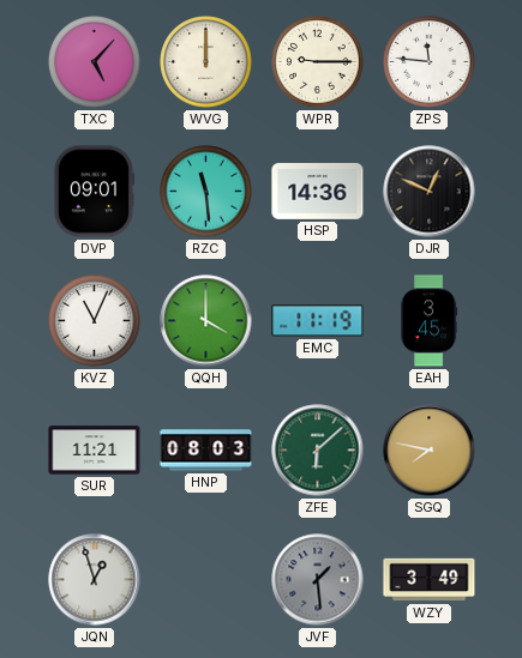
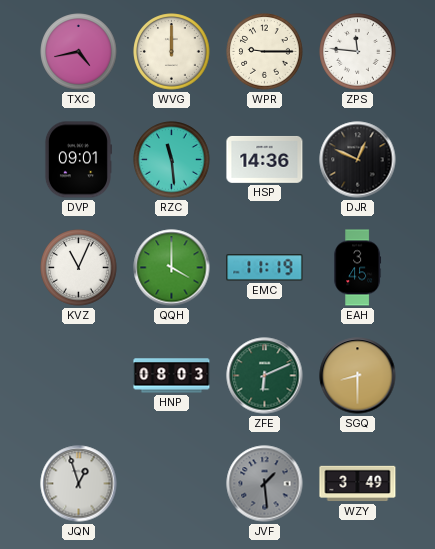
TXC: 5:07 -> 4:43 (79, 52)
SUR: 11:21 -> none (95, 451)
ZFE: 6:08 -> 6:11 (265, 376)
SGQ: 7:47 -> 8:30 (358, 376)
